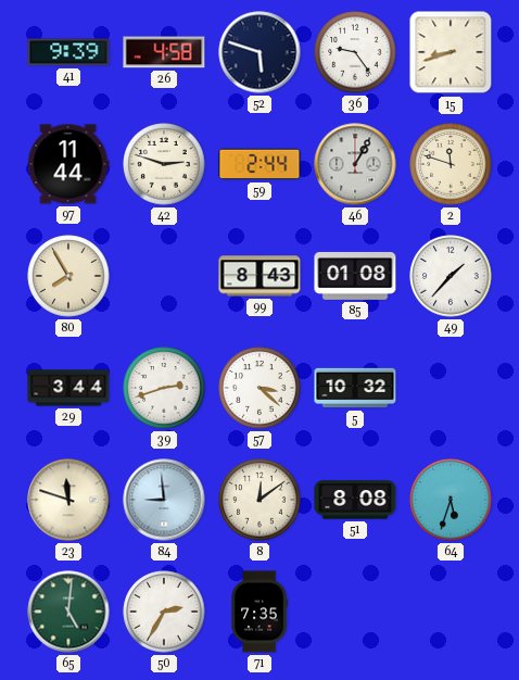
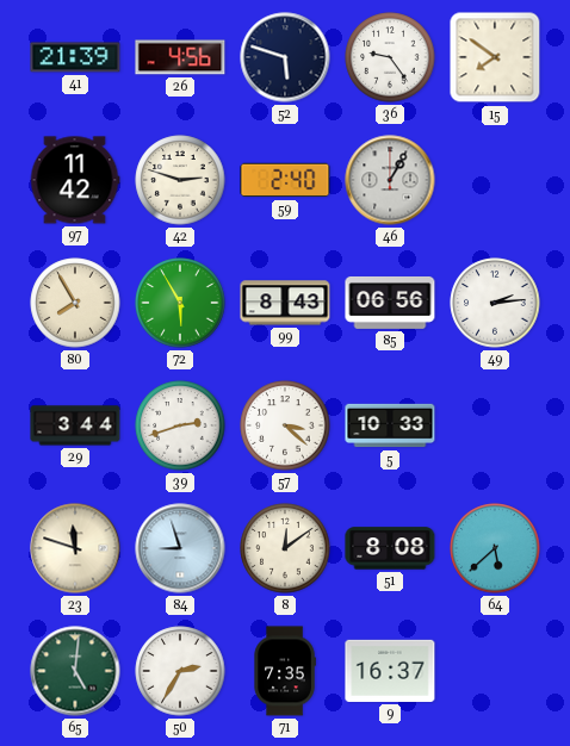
41: 9:39 -> 21:39 (75, 57)
26: 4:58 -> 4:56 (180, 57)
15: 8:42 -> 7:51 (495, 57)
97: 11:44 -> 11:42 (75, 180)
59: 2:44 -> 2:40 (285, 180)
2: 11:48 -> none (451, 164)
72: none -> 5:55 (180, 303)
85: 01:08 -> 06:56 (390, 303)
49: 1:37 -> 2:14 (495, 303)
5: 10:32 -> 10:33 (390, 425)
84: 8:59 -> 8:57 (180, 548)
64: 5:33 -> 5:38 (495, 548)
9: none -> 16:37 (390, 671)
